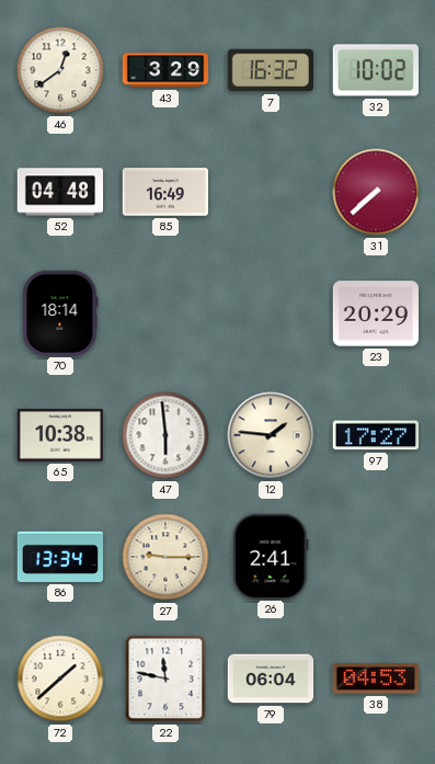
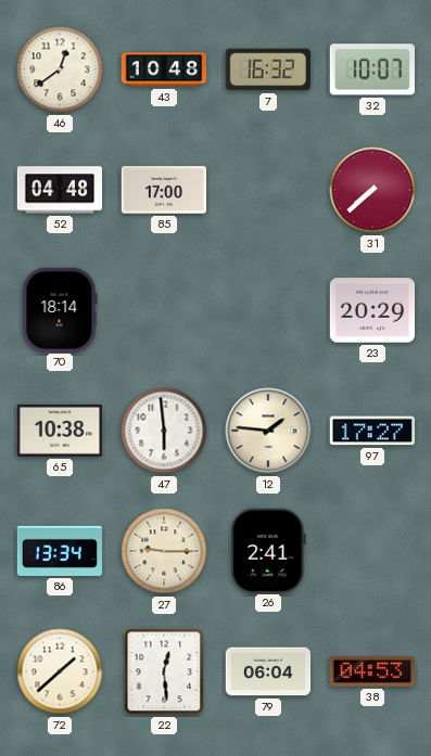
43: 3:29 -> 10:48 (164, 69)
32: 10:02 -> 10:07 (372, 69)
85: 16:49 -> 17:00 (163, 190)
22: 11:47 -> 12:29 (164, 671)
